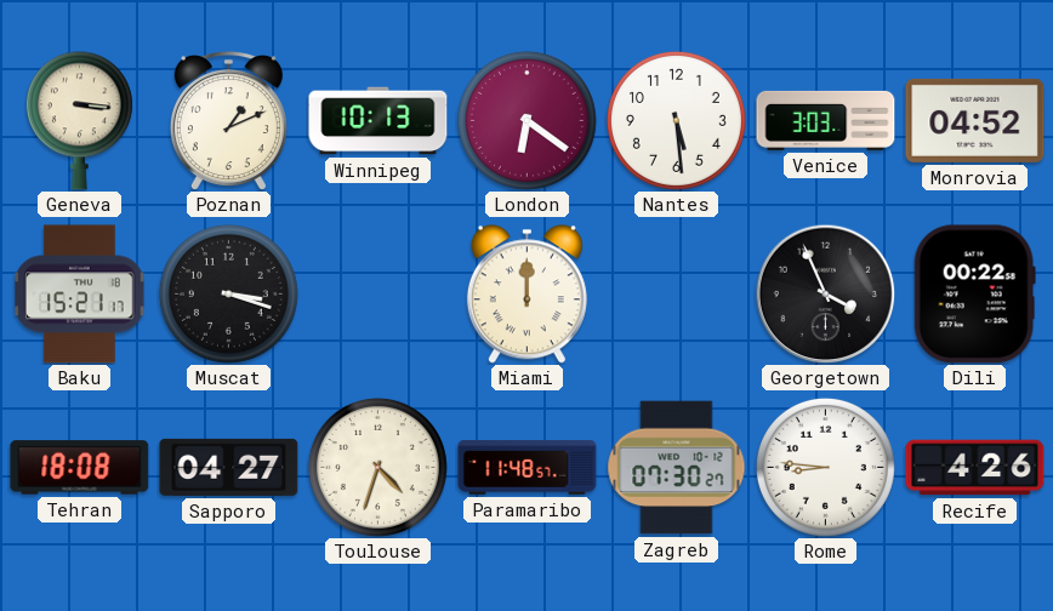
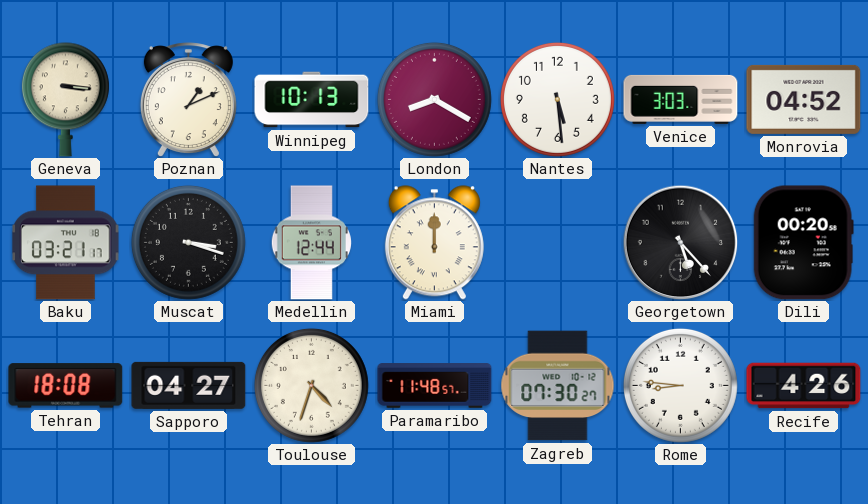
London: 6:21 -> 8:20 (434, 99)
Baku: 15:21 -> 03:21 (66, 243)
Medellin: none -> 12:44 (311, 243)
Georgetown: 3:56 -> 5:23 (680, 242)
Dili: 00:22 -> 00:20 (803, 243)
